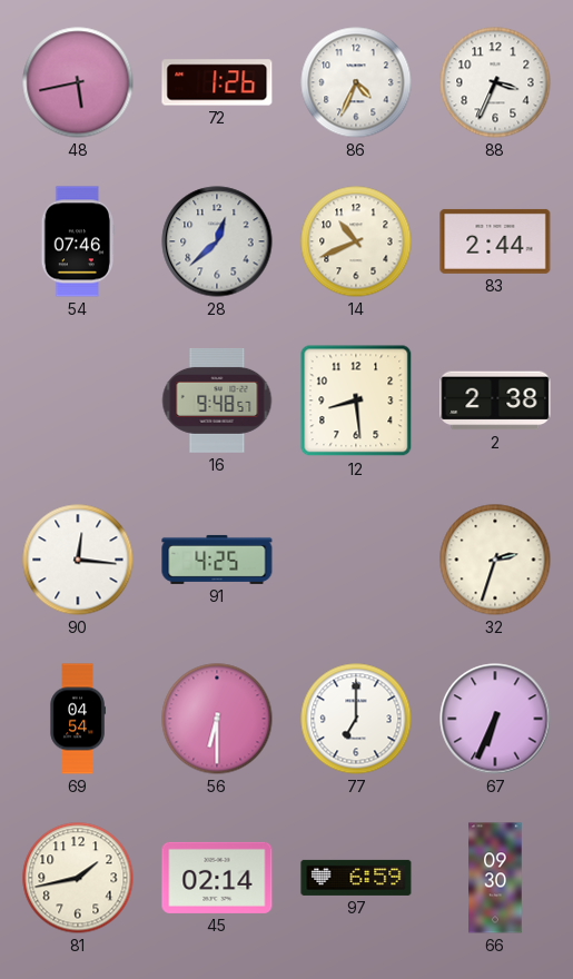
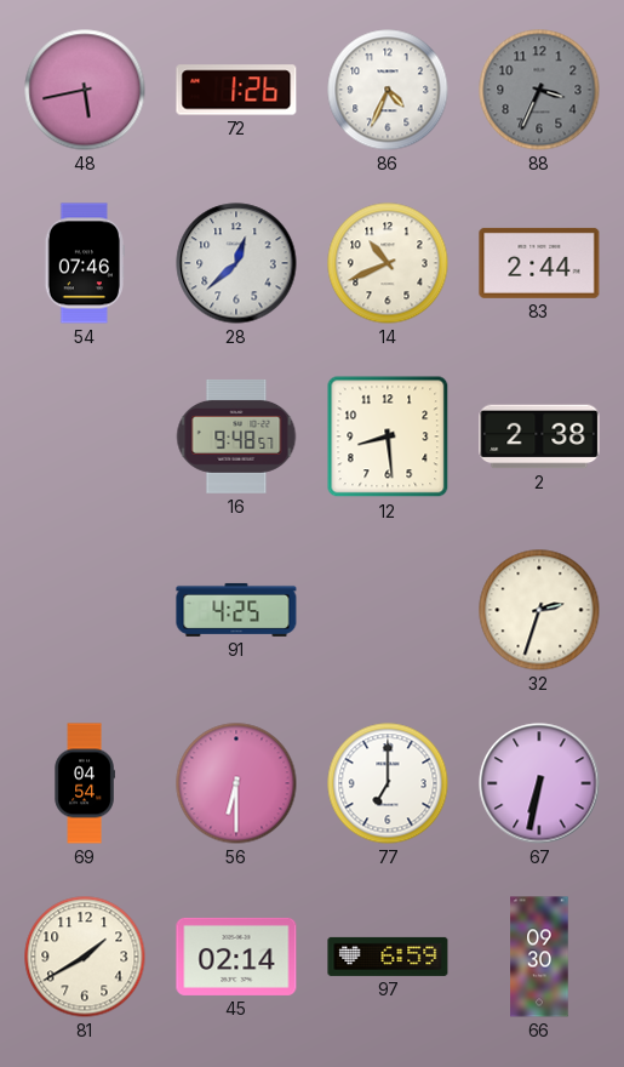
88 dial: white -> grey (539, 90)
90: 12:16 -> none (78, 560)
67: 6:34 -> 6:32 (539, 783)
81: 1:43 -> 1:40 (85, 957)
